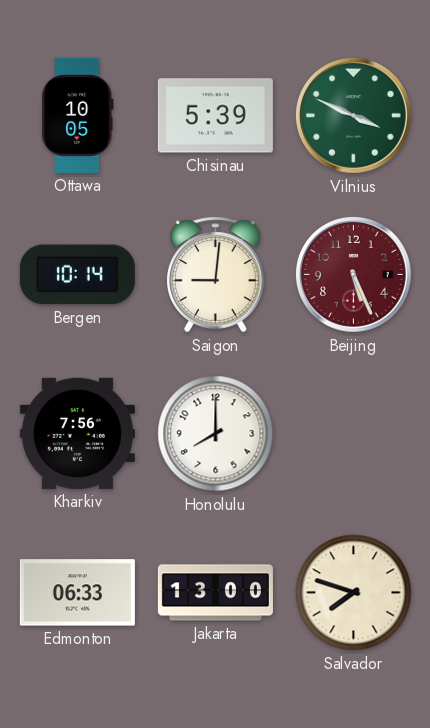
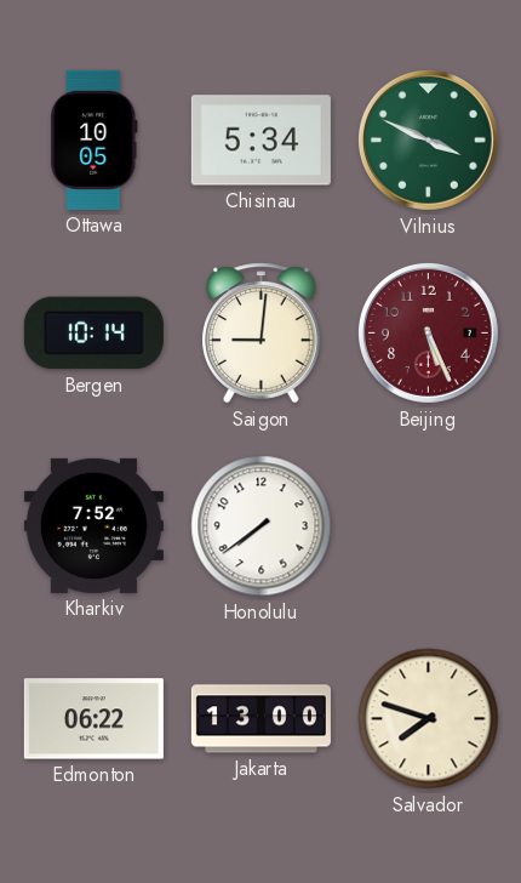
Chisinau: 5:39 -> 5:34 (260, 141)
Kharkiv: 7:56 -> 7:52 (93, 525)
Honolulu: 8:00 -> 7:39 (262, 526)
Edmonton: 06:33 -> 06:22 (93, 719)
